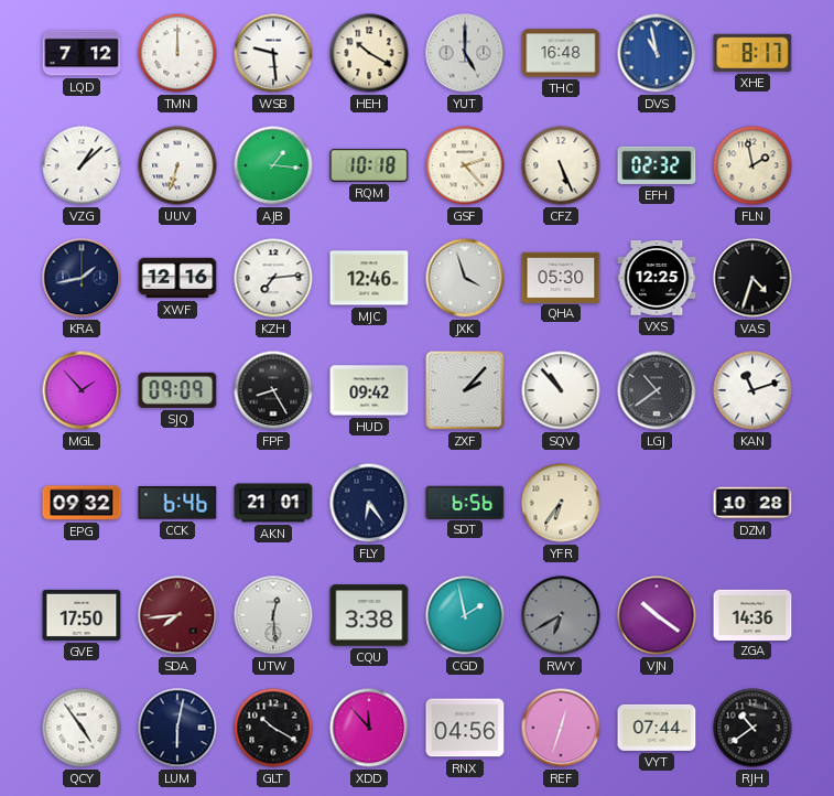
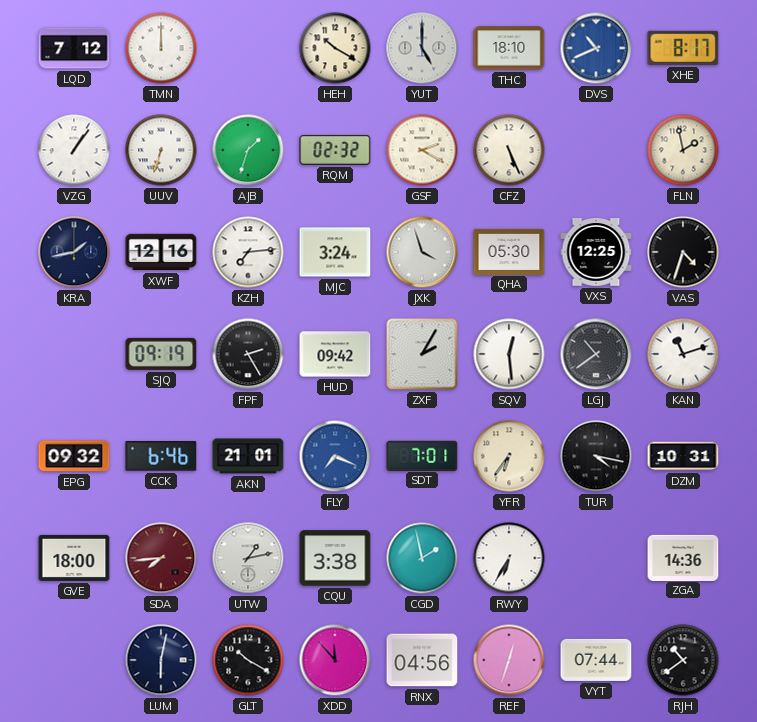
WSB: 9:29 -> none (273, 53)
THC: 16:48 -> 18:10 (509, 48)
DVS: 10:58 -> 10:41 (596, 48)
VZG: 1:08 -> 1:06 (74, 150)
AJB: 1:16 -> 1:33 (248, 150)
RQM: 10:18 -> 02:32 (335, 150)
GSF: 2:23 -> 2:20 (422, 150)
EFH: 02:32 -> none (657, 165)
MJC: 12:46 -> 3:24 (335, 252)
MGL: 1:53 -> none (82, 390)
SJQ: 09:09 -> 09:19 (161, 354)
FPF: 8:25 -> 2:25 (248, 354)
ZXF: 2:07 -> 2:05 (422, 354)
SQV: 10:53 -> 12:29 (509, 354)
FLY: 6:24 -> 7:19 (335, 456)
FLY dial: navy -> blue (335, 456)
SDT: 6:56 -> 7:01 (422, 455)
TUR: none -> 4:17 (596, 456)
DZM: 10:28 -> 10:31 (683, 456)
GVE: 17:50 -> 18:00 (74, 558)
UTW: 12:29 -> 1:13 (248, 558)
RWY: 6:40 -> 6:35 (509, 558)
RWY dial: grey -> white (509, 558)
VJN: 10:21 -> none (657, 615)
QCY: 4:54 -> none (82, 728)
